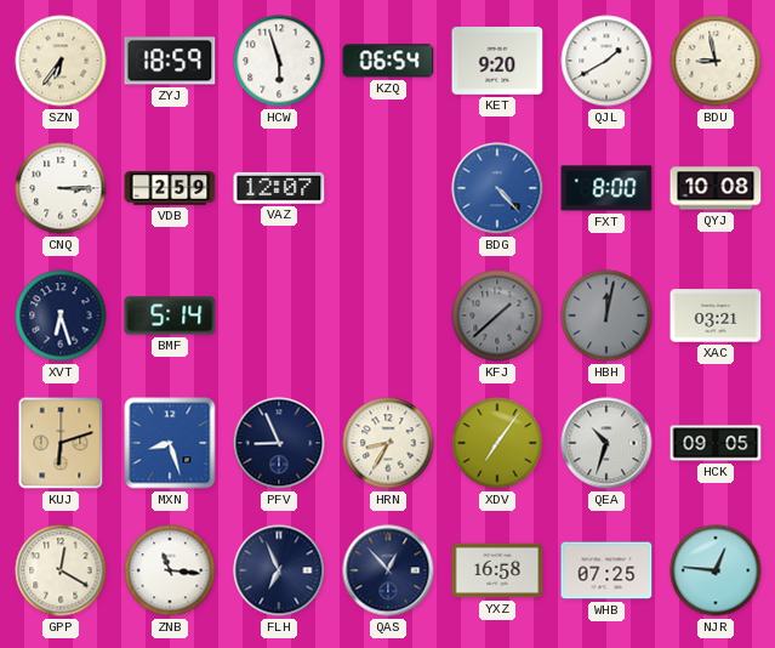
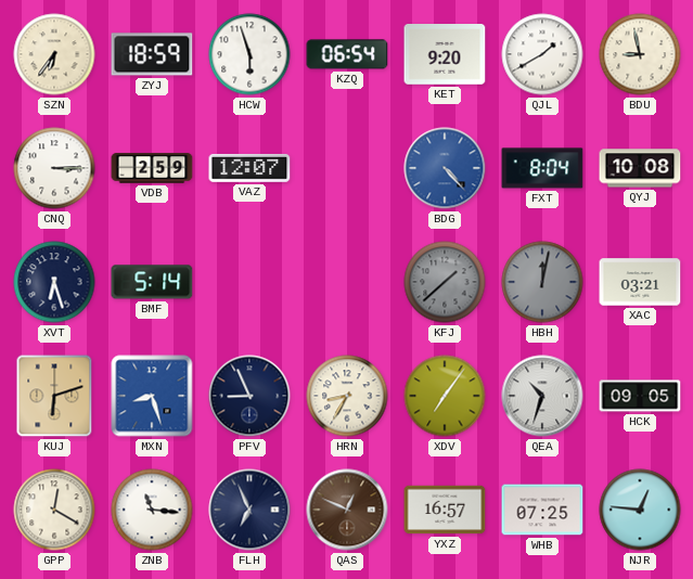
FXT: 8:00 -> 8:04 (542, 168)
QAS: 12:53 -> 12:49 (347, 510)
QAS dial: navy -> brown (347, 510)
YXZ: 16:58 -> 16:57 (445, 510)
